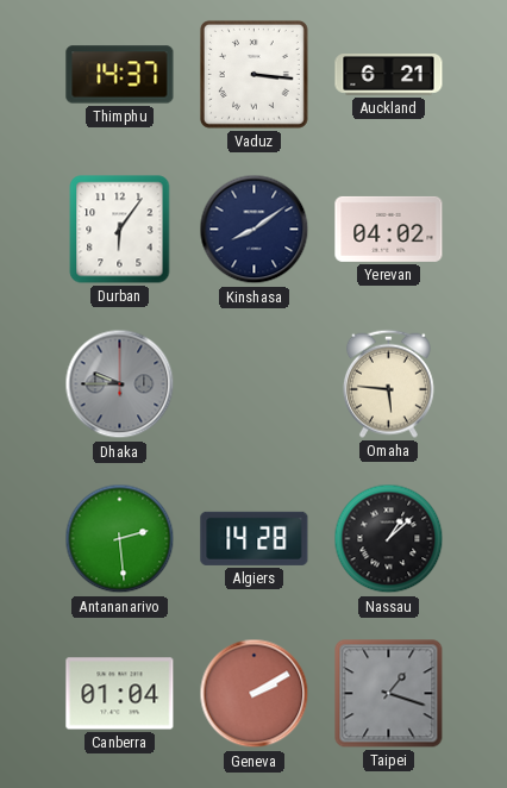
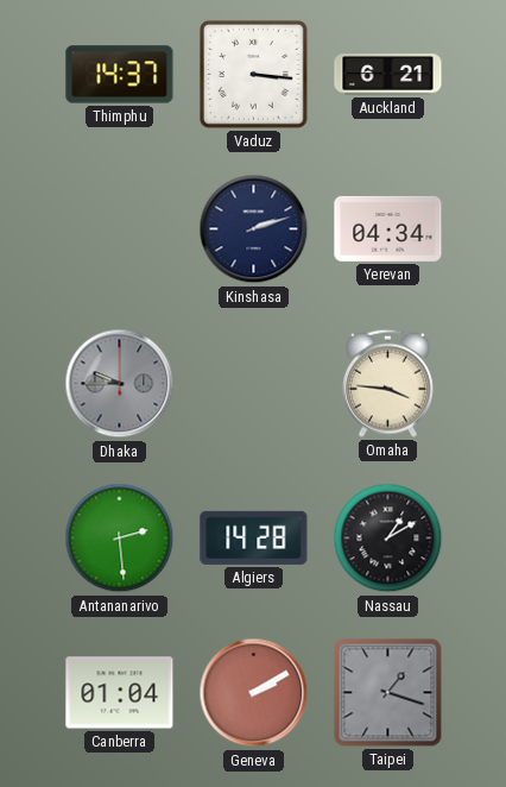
Durban: 6:06 -> none (120, 230)
Kinshasa: 8:09 -> 2:12 (254, 229)
Yerevan: 04:02 -> 04:34 (388, 228)
Omaha: 5:46 -> 3:46 (387, 383)
Nassau: 1:08 -> 1:10 (388, 539)
